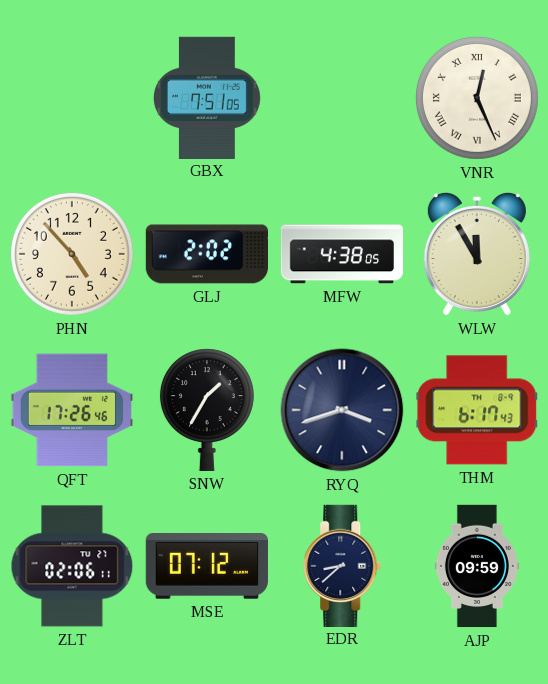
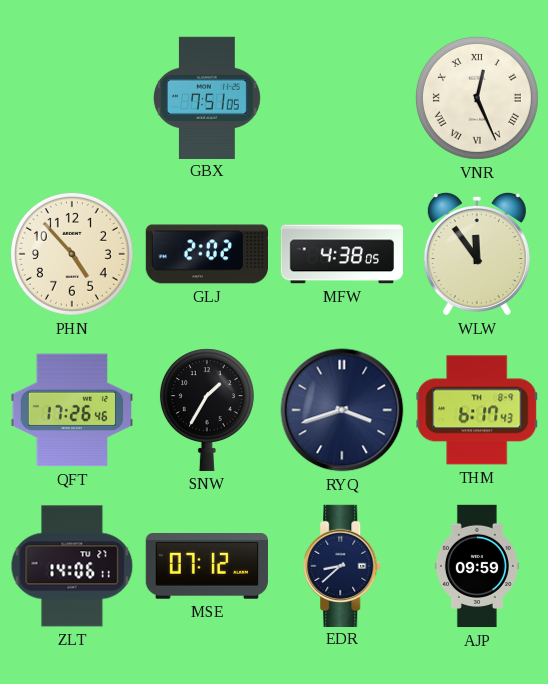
WLW: 11:55 -> 11:54 (477, 254)
ZLT: 02:06 -> 14:06 (72, 566)
